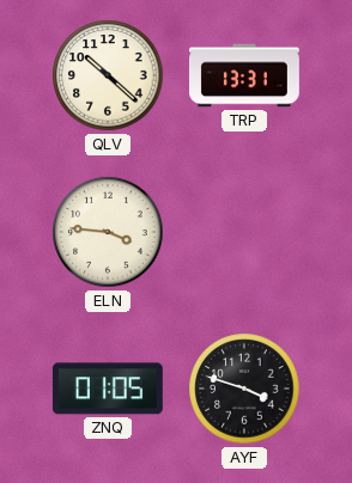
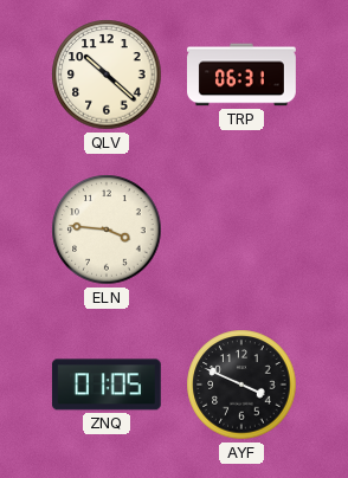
TRP: 13:31 -> 06:31 (243, 75)
AYF: 3:48 -> 3:49 (241, 385)
